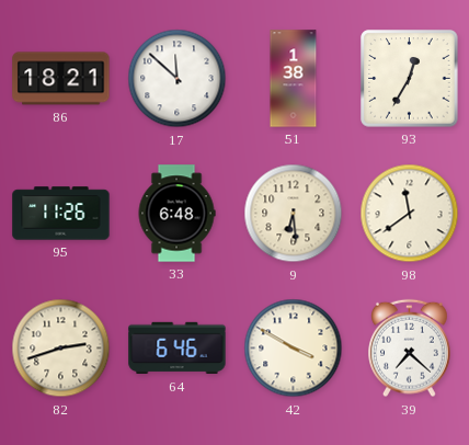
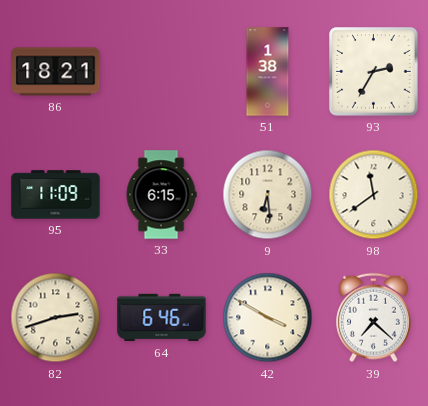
17: 11:52 -> none (178, 79)
93: 12:35 -> 2:35 (374, 72)
95: 11:26 -> 11:09 (56, 195)
33: 6:48 -> 6:15 (161, 195)
